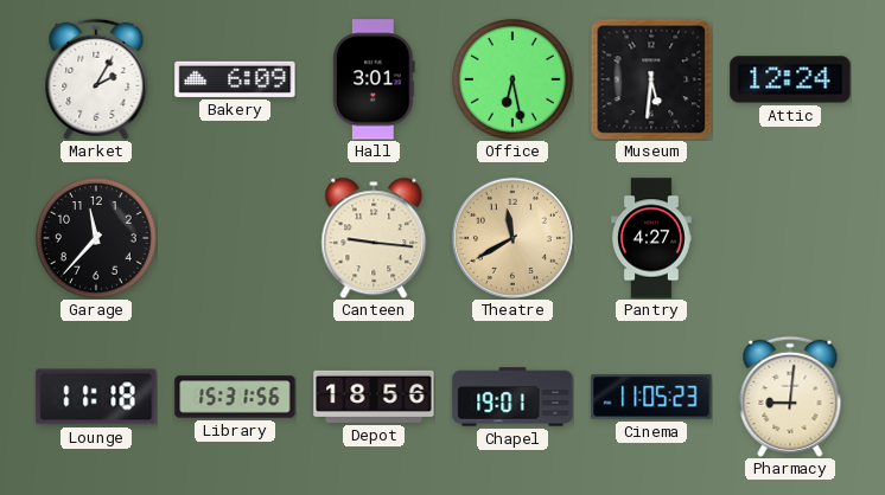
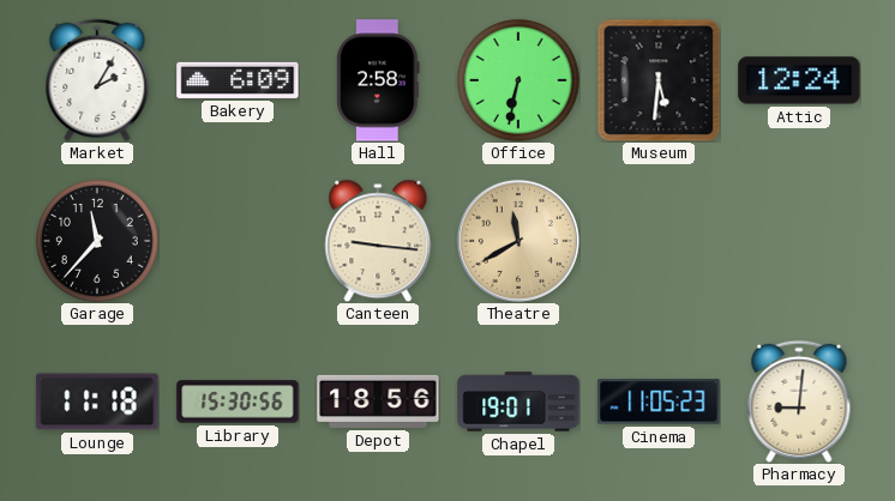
Hall: 3:01 -> 2:58 (378, 80)
Office: 6:28 -> 6:32 (519, 82)
Pantry: 4:27 -> none (652, 238)
Library: 15:31 -> 15:30 (238, 402)
